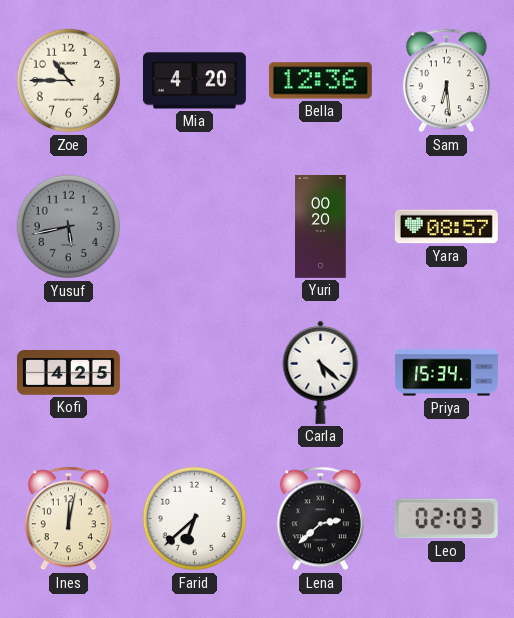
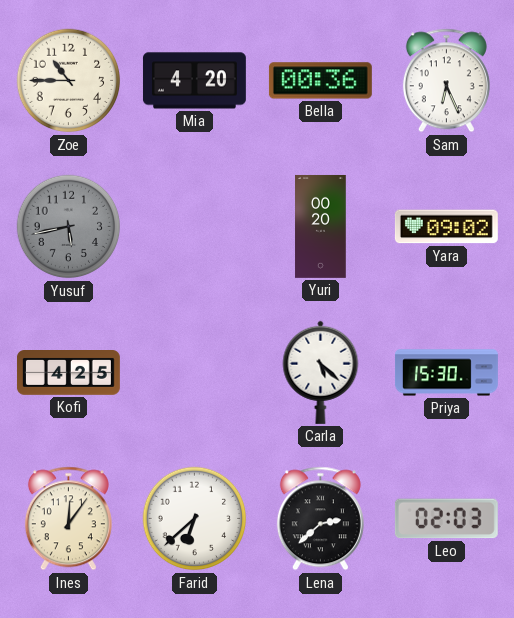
Bella: 12:36 -> 00:36 (320, 81)
Sam: 6:29 -> 6:26 (446, 81)
Yara: 08:57 -> 09:02 (446, 227)
Priya: 15:34 -> 15:30 (446, 373)
Ines: 12:02 -> 12:06 (68, 519)
